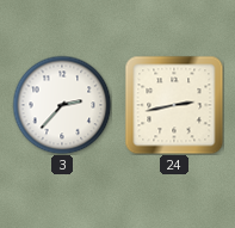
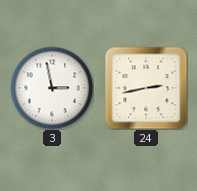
3: 2:37 -> 2:58 (52, 88)
